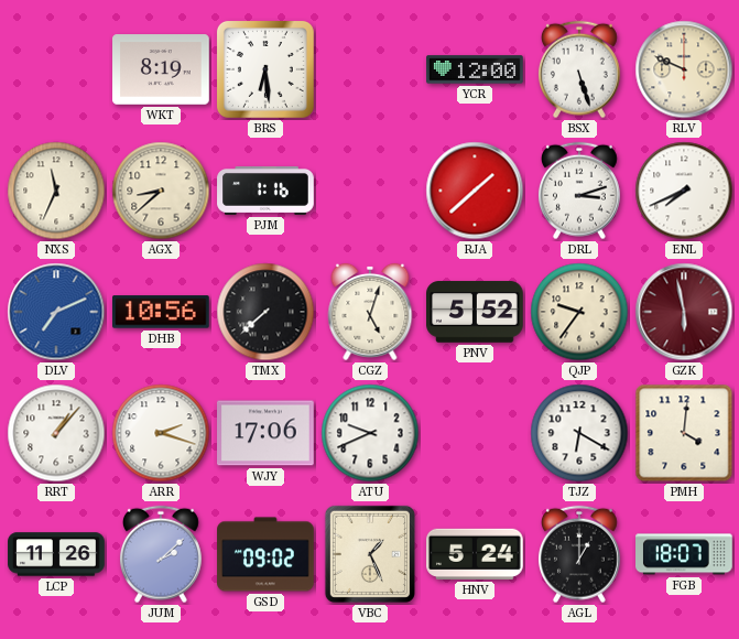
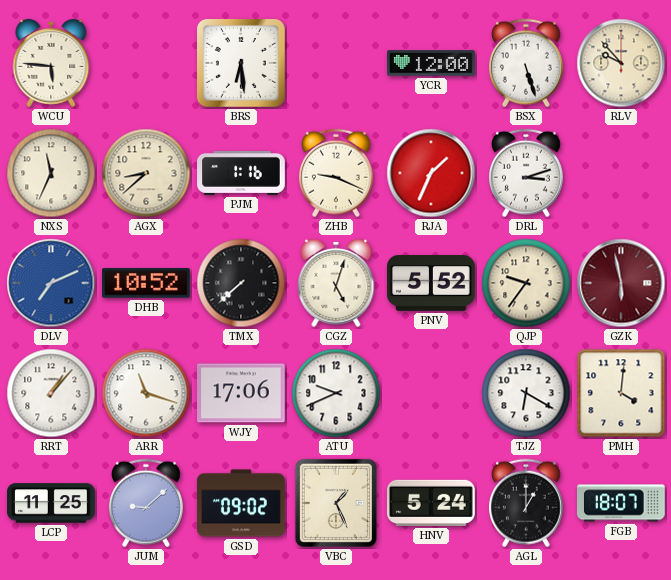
WCU: none -> 5:46 (51, 63)
WKT: 8:19 -> none (162, 69)
RLV: 9:49 -> 9:53 (621, 63)
ZHB: none -> 9:19 (336, 173)
RJA: 1:38 -> 1:34 (431, 173)
ENL: 7:41 -> none (684, 191)
DHB: 10:56 -> 10:52 (147, 283)
ARR: 2:18 -> 11:18 (146, 393)
LCP: 11:26 -> 11:25 (51, 503)
JUM: 2:08 -> 9:08 (146, 503)
